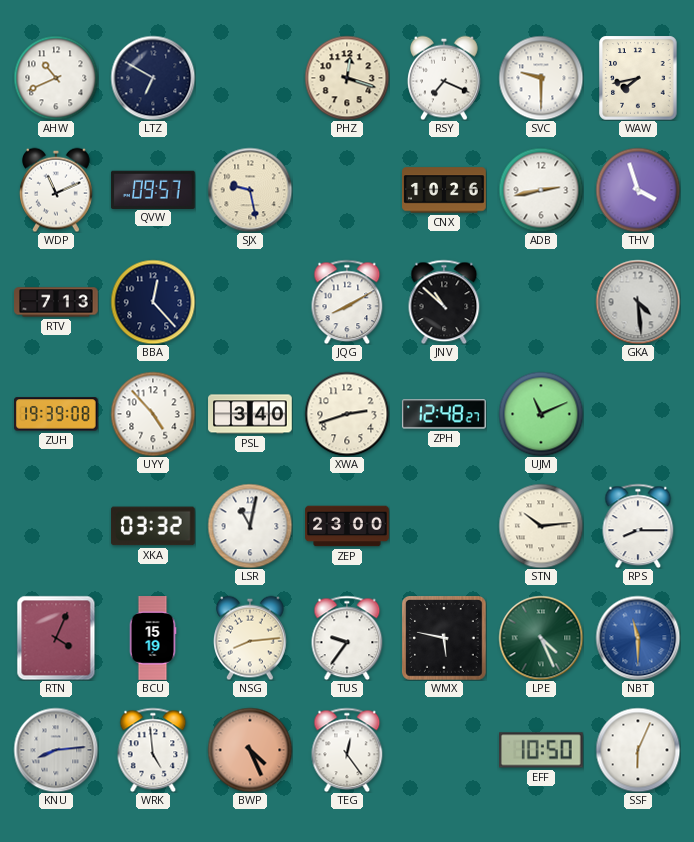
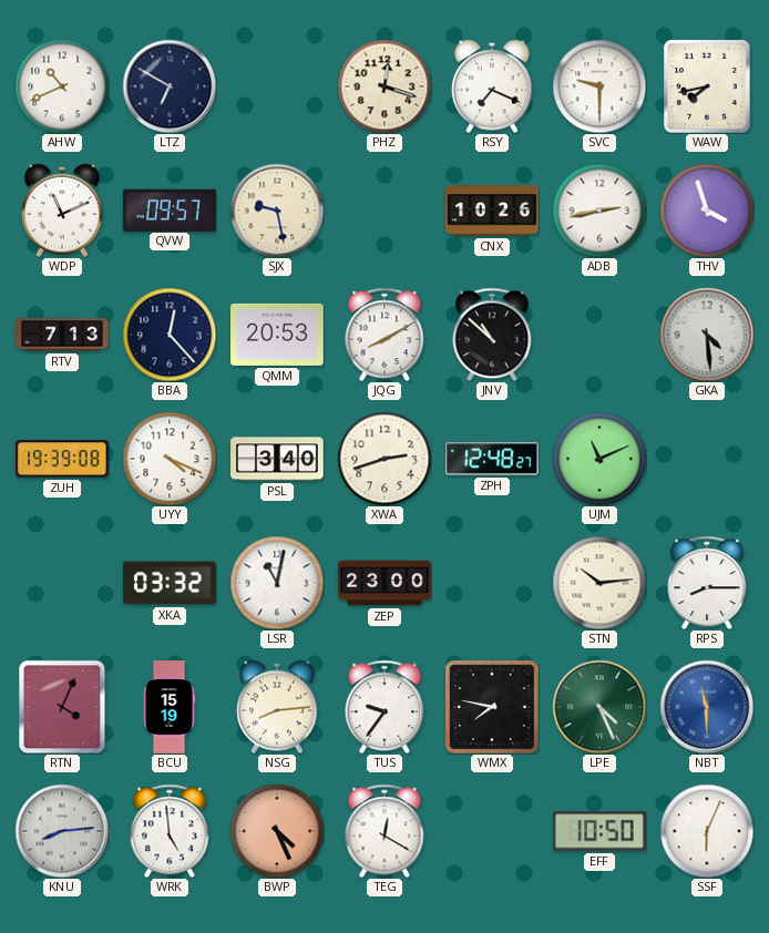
QMM: none -> 20:53 (277, 335)
UYY: 4:53 -> 4:19 (170, 459)
WMX: 5:47 -> 7:47 (493, 708)
TEG: 12:24 -> 12:20 (384, 831)
